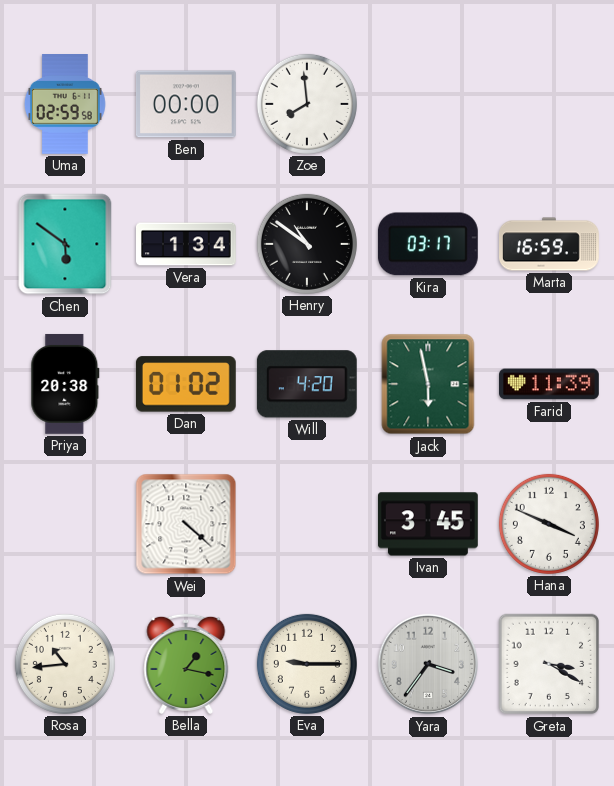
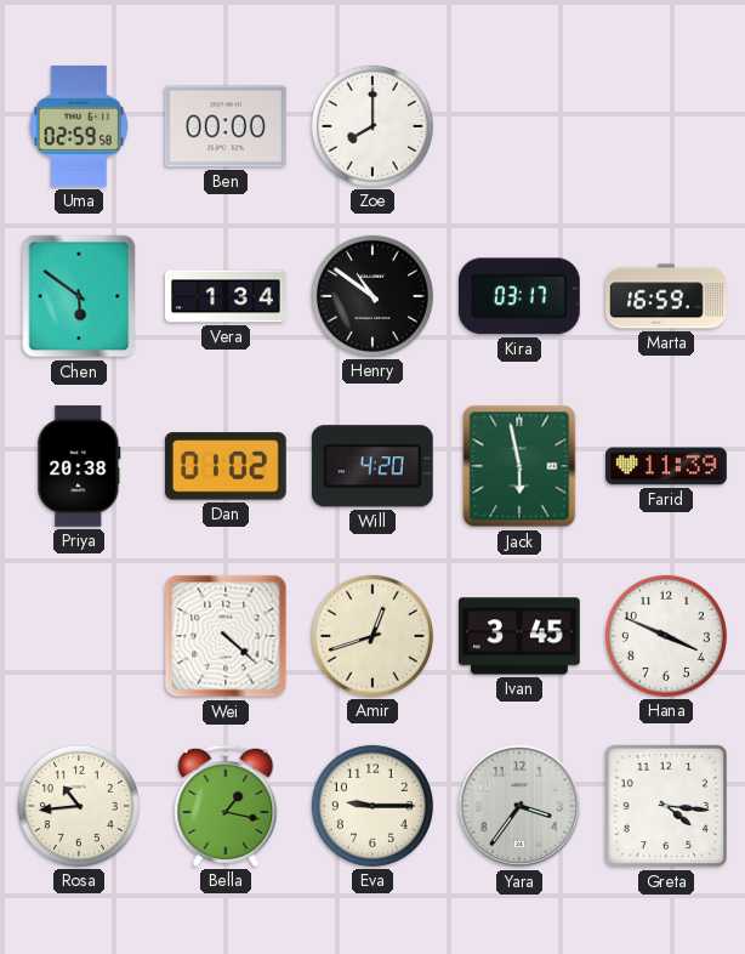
Zoe: 7:59 -> 8:00 (373, 126)
Amir: none -> 12:42 (373, 636)
Greta: 3:20 -> 4:16 (666, 806)
